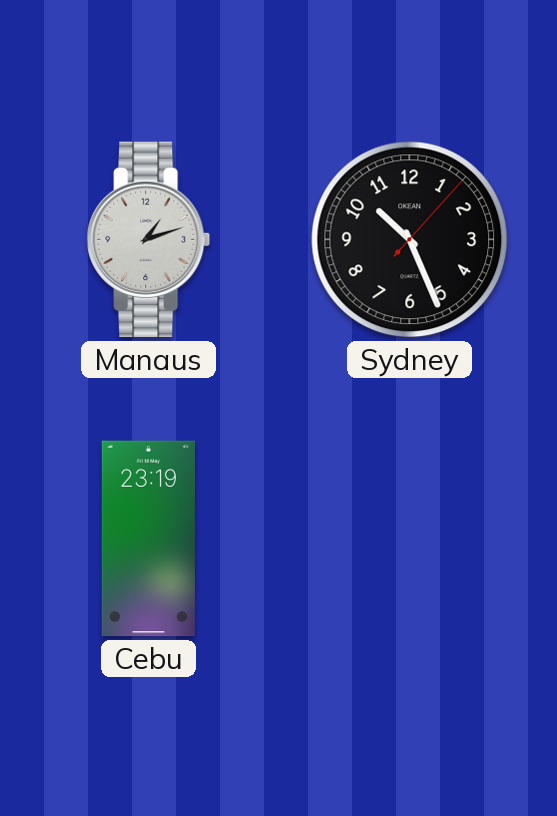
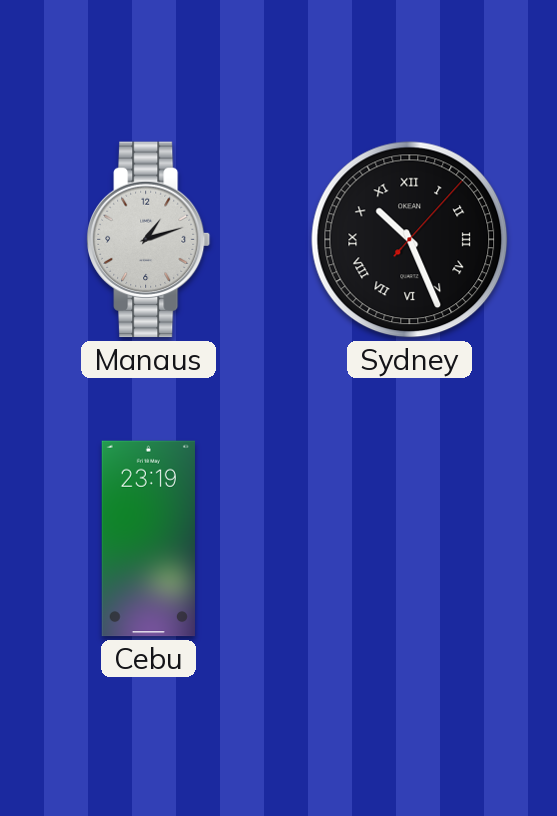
Sydney numerals: Arabic -> Roman (410, 240)
